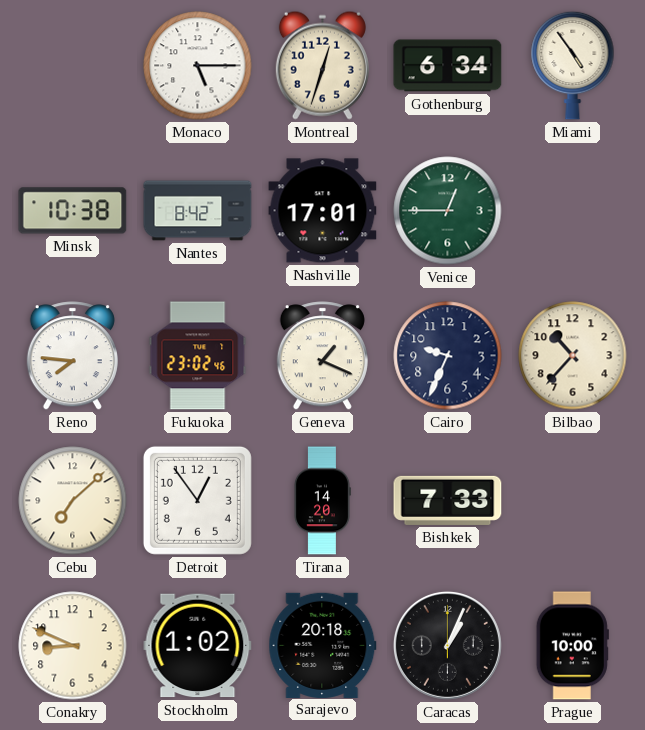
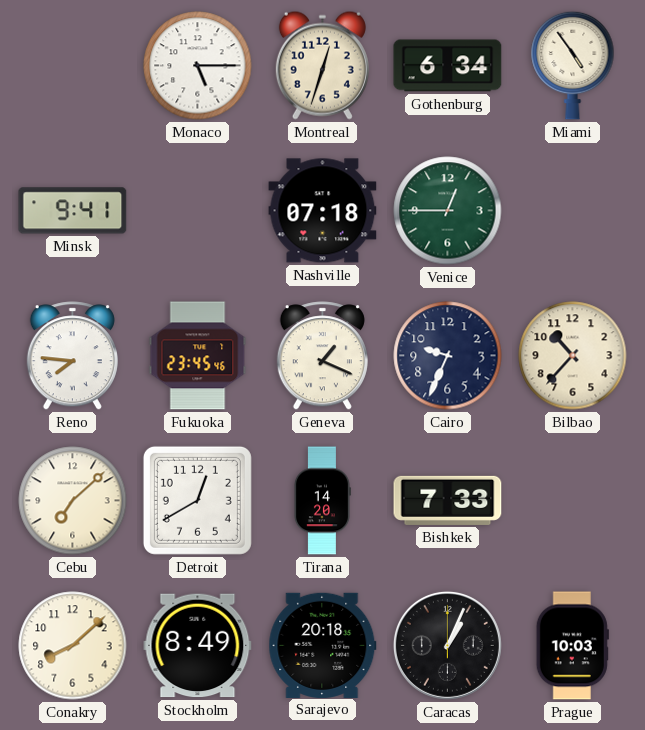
Minsk: 10:38 -> 9:41 (73, 211)
Nantes: 8:42 -> none (198, 211)
Nashville: 17:01 -> 07:18 (323, 211)
Fukuoka: 23:02 -> 23:45 (198, 356)
Detroit: 12:54 -> 12:40 (197, 500)
Conakry: 8:49 -> 8:08 (73, 646)
Stockholm: 1:02 -> 8:49 (198, 646)
Prague: 10:00 -> 10:03 (572, 646)
